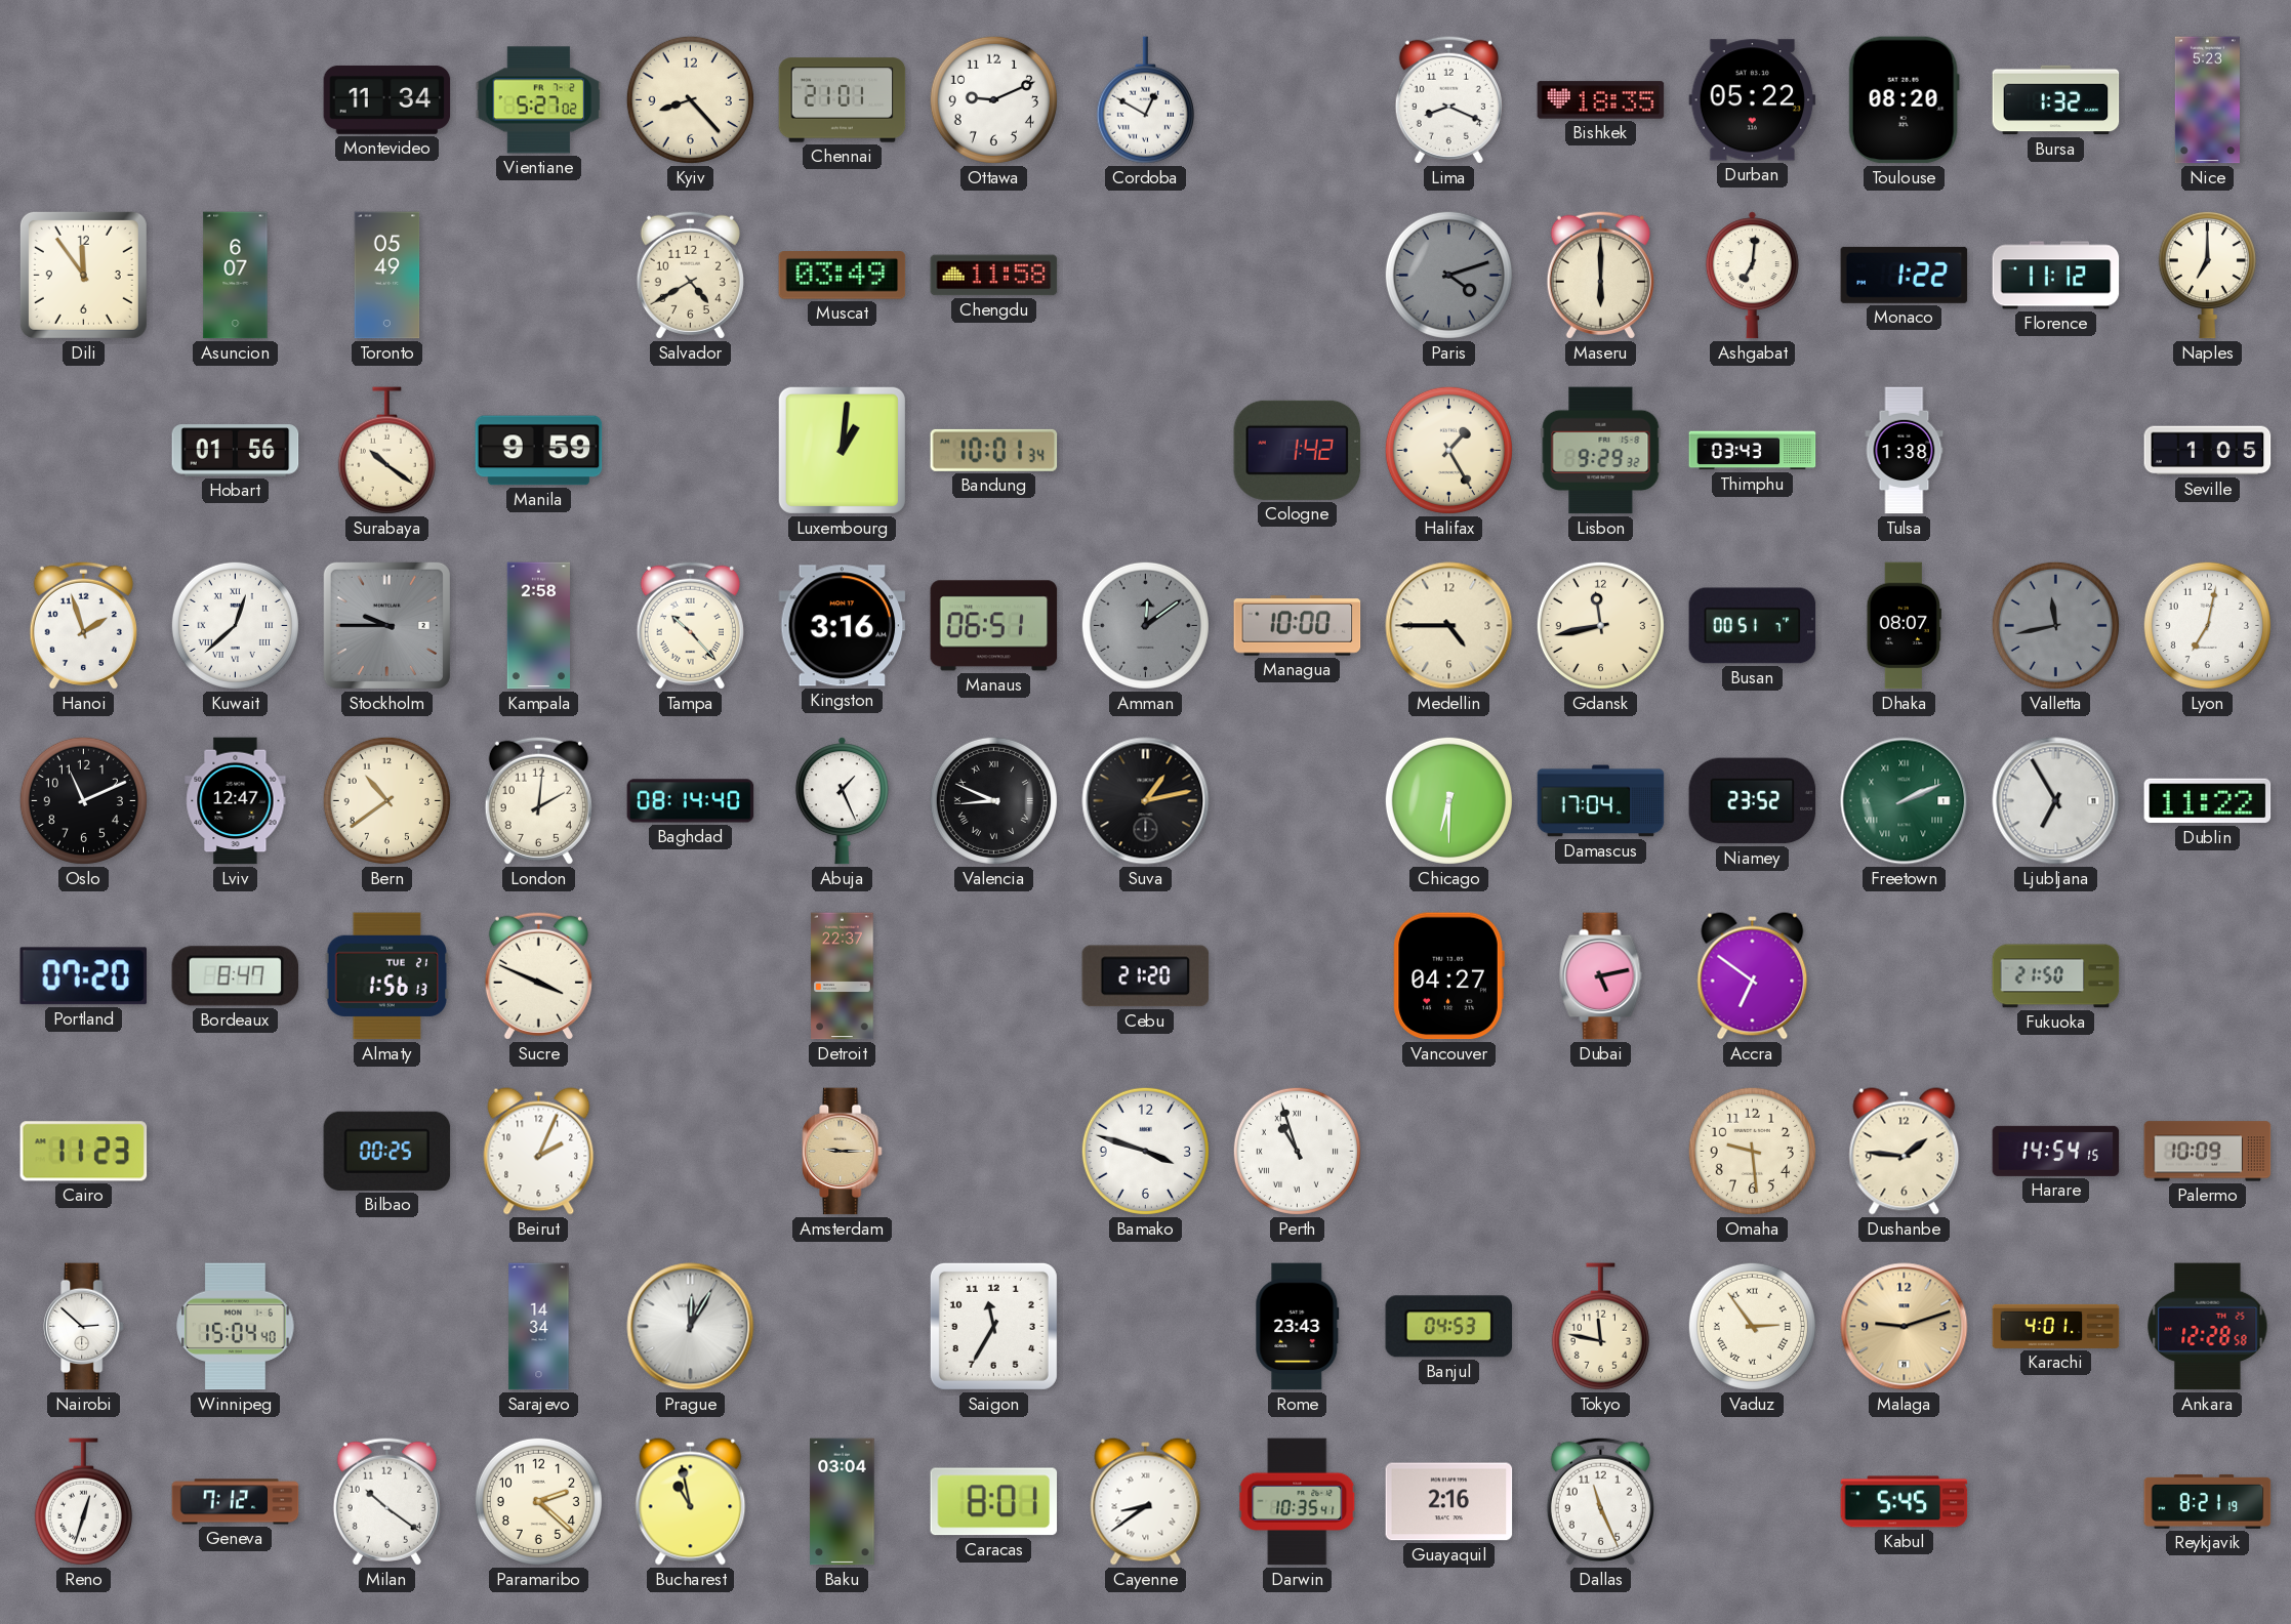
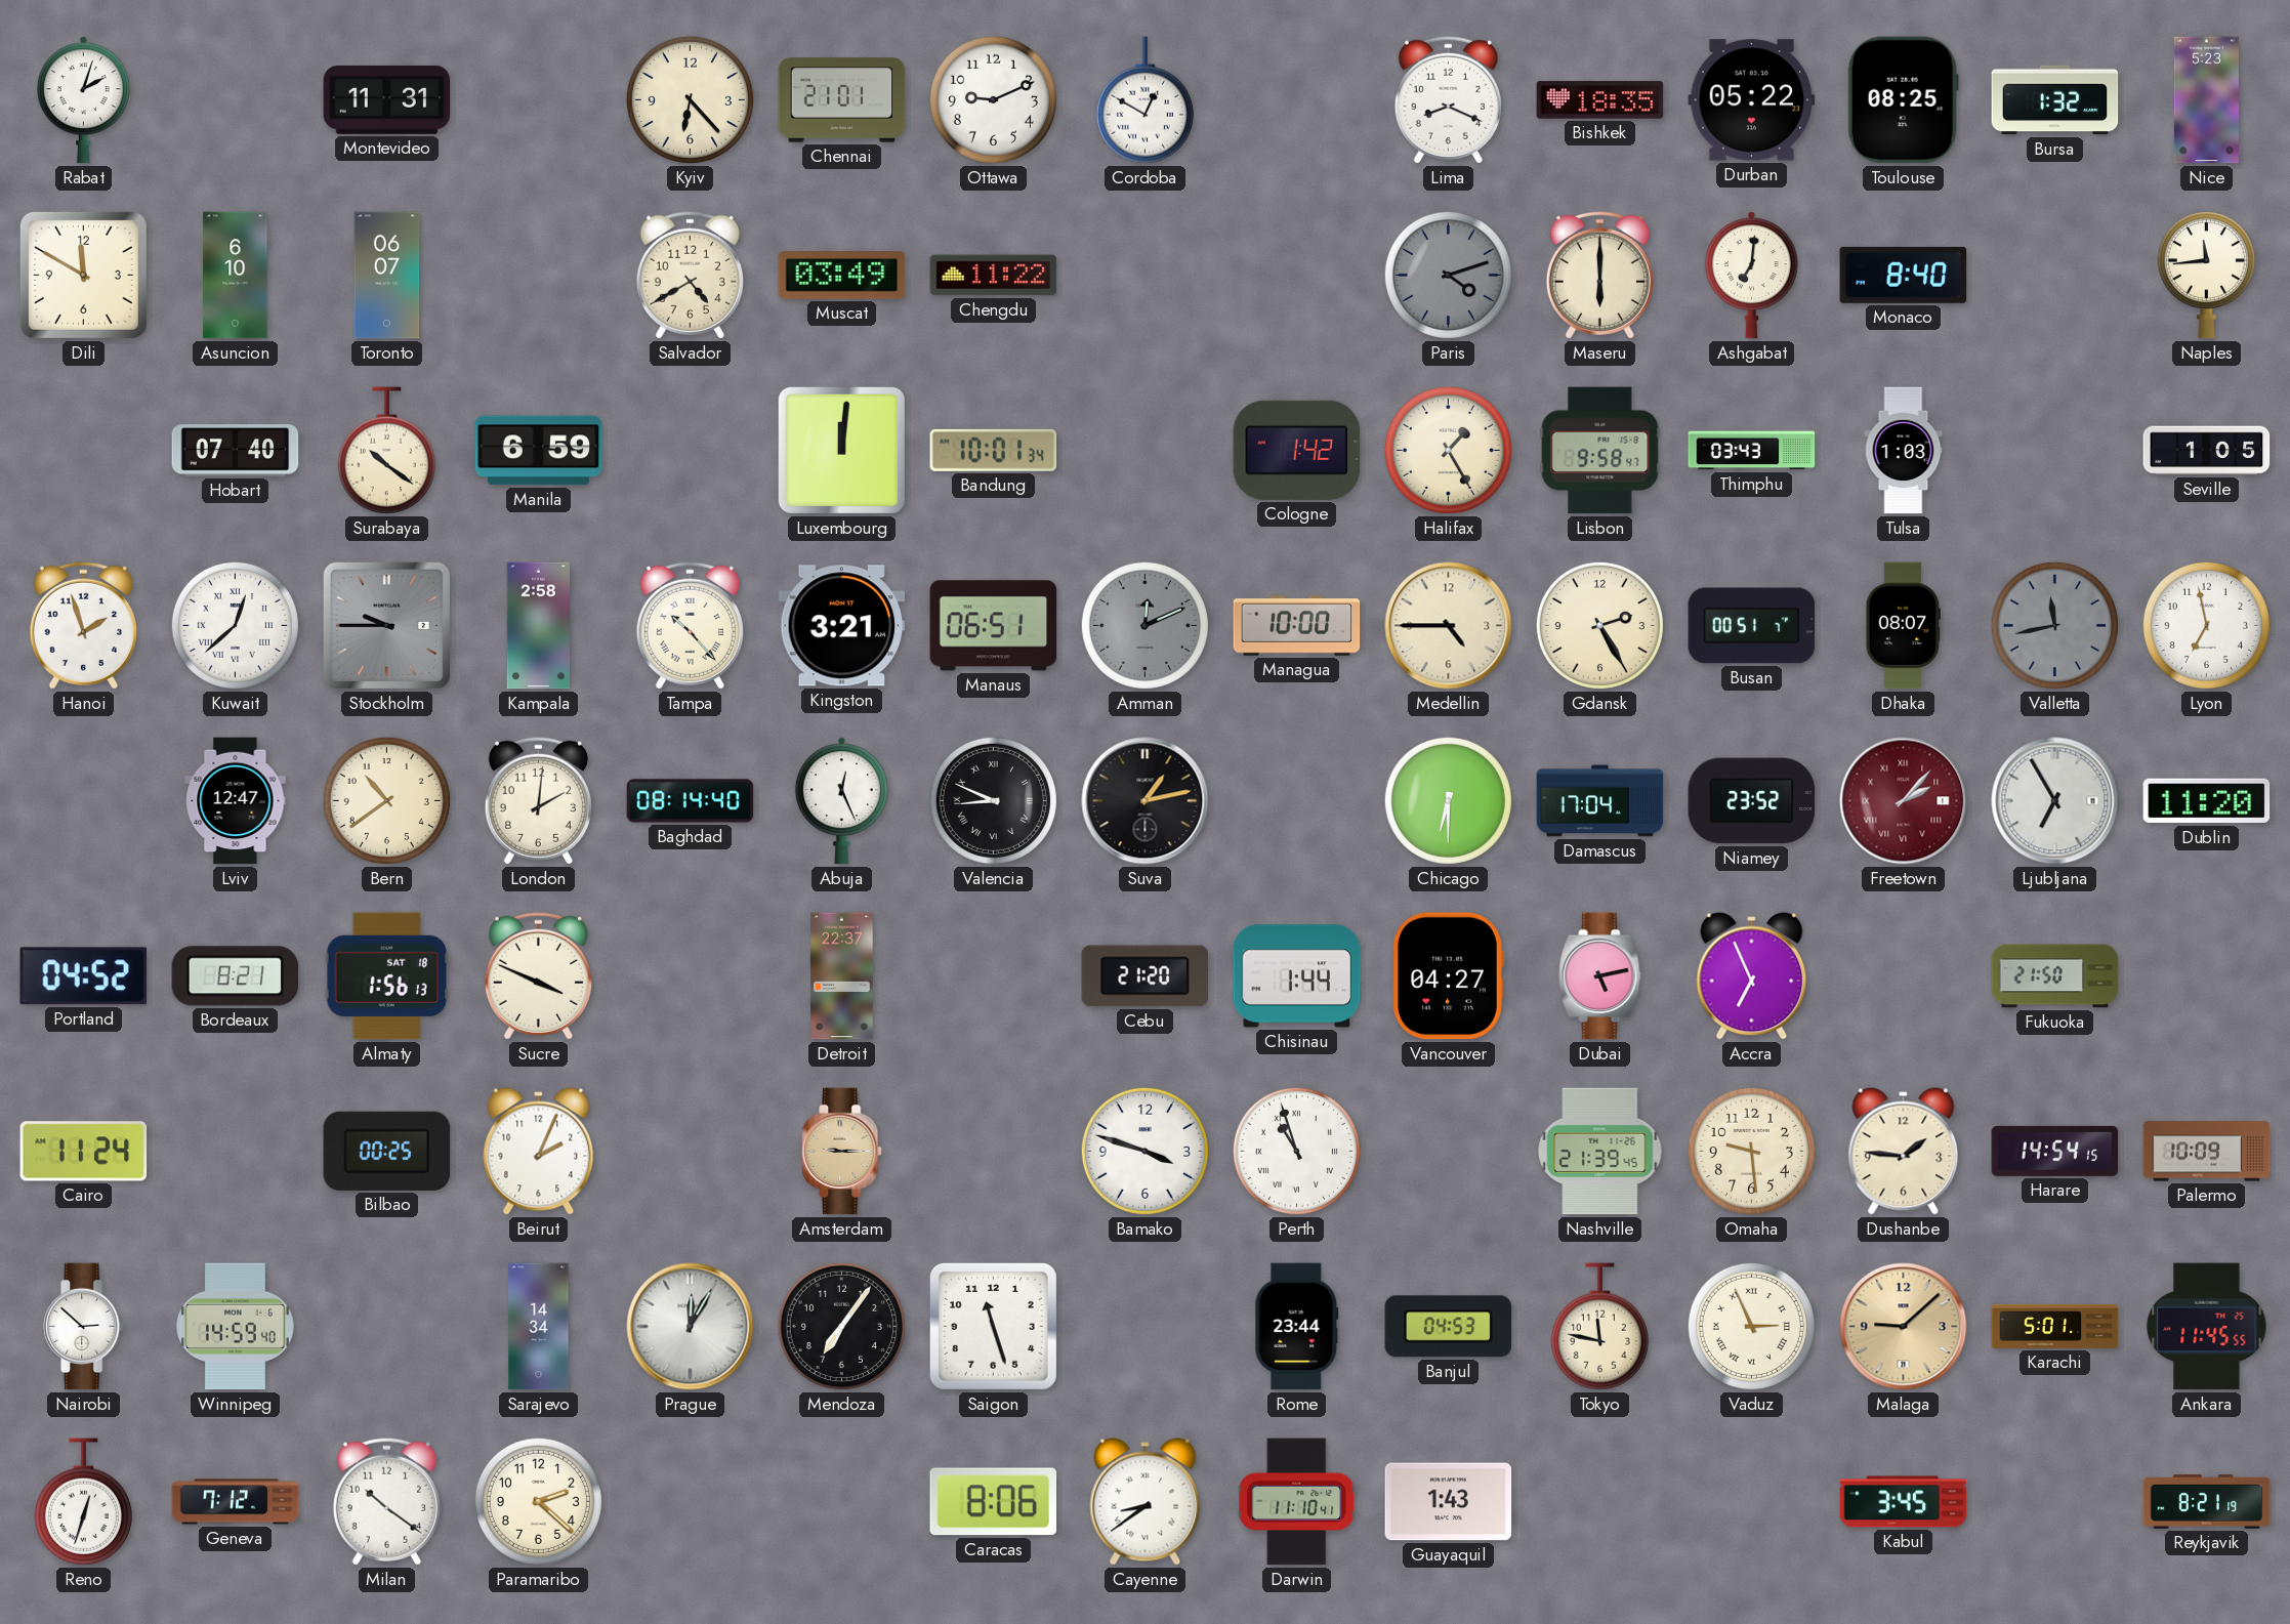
Rabat: none -> 2:03 (83, 100)
Montevideo: 11:34 -> 11:31 (387, 99)
Vientiane: 5:27 -> none (539, 100)
Kyiv: 8:23 -> 6:23 (690, 99)
Toulouse: 08:20 -> 08:25 (1903, 100)
Dili: 11:54 -> 11:50 (83, 275)
Asuncion: 6:07 -> 6:10 (236, 276)
Toronto: 05:49 -> 06:07 (387, 276)
Chengdu: 11:58 -> 11:22 (994, 276)
Monaco: 1:22 -> 8:40 (1904, 275)
Florence: 11:12 -> none (2056, 276)
Naples: 7:00 -> 11:44 (2206, 275)
Hobart: 01:56 -> 07:40 (236, 451)
Manila: 9:59 -> 6:59 (539, 451)
Luxembourg: 1:01 -> 12:01 (841, 450)
Lisbon: 9:29 -> 9:58 (1600, 451)
Tulsa: 1:38 -> 1:03 (1904, 451)
Kingston: 3:16 -> 3:21 (842, 626)
Amman: 12:09 -> 12:11 (1144, 625)
Gdansk: 11:43 -> 2:25 (1599, 625)
Lyon: 7:02 -> 6:58 (2206, 625)
Oslo: 11:11 -> none (83, 800)
Abuja: 1:26 -> 12:26 (841, 801)
Freetown: 2:11 -> 2:07 (1904, 801)
Freetown dial: green -> burgundy (1904, 801)
Dublin: 11:22 -> 11:20 (2207, 801)
Portland: 07:20 -> 04:52 (83, 976)
Bordeaux: 8:47 -> 8:21 (236, 976)
Almaty date: TUE 21 -> SAT 18 (387, 976)
Chisinau: none -> 1:44 (1297, 976)
Accra: 6:51 -> 6:56 (1752, 976)
Cairo: 11:23 -> 11:24 (84, 1152)
Nashville: none -> 21:39 (1600, 1152)
Winnipeg: 15:04 -> 14:59 (236, 1327)
Mendoza: none -> 7:06 (841, 1326)
Saigon: 11:35 -> 11:27 (993, 1326)
Rome: 23:43 -> 23:44 (1297, 1327)
Vaduz: 2:54 -> 2:56 (1751, 1326)
Malaga: 9:12 -> 9:08 (1904, 1327)
Karachi: 4:01 -> 5:01 (2055, 1326)
Ankara: 12:28 -> 11:45 (2207, 1327)
Bucharest: 10:58 -> none (691, 1502)
Baku: 03:04 -> none (843, 1502)
Caracas: 8:01 -> 8:06 (994, 1502)
Darwin: 10:35 -> 11:10 (1297, 1502)
Guayaquil: 2:16 -> 1:43 (1449, 1502)
Dallas: 11:26 -> none (1600, 1501)
Kabul: 5:45 -> 3:45 (1904, 1502)
